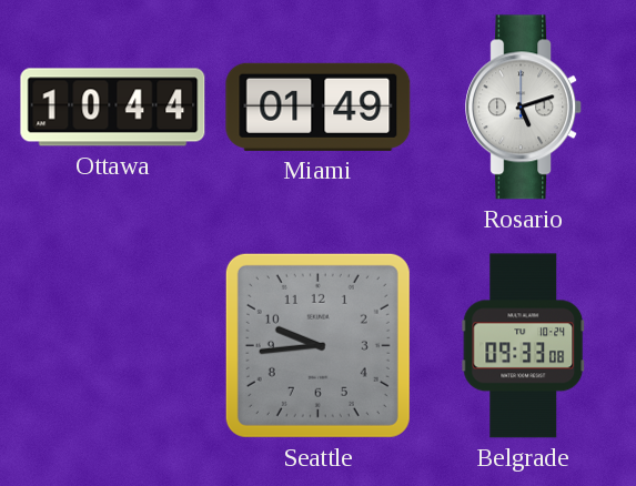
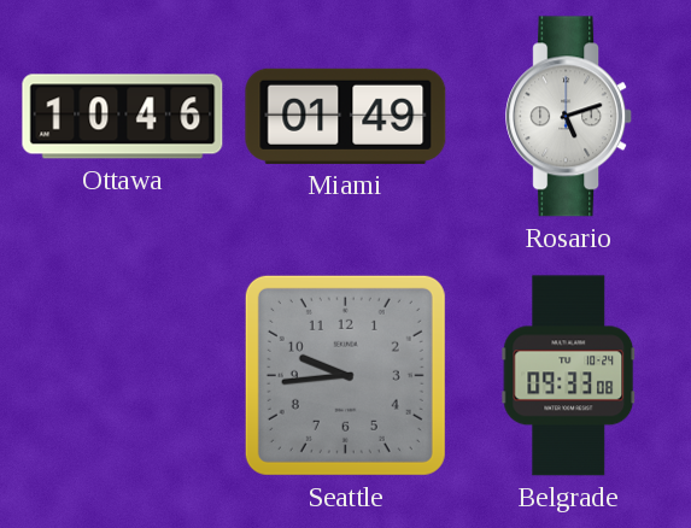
Ottawa: 10:44 -> 10:46 (123, 117)
